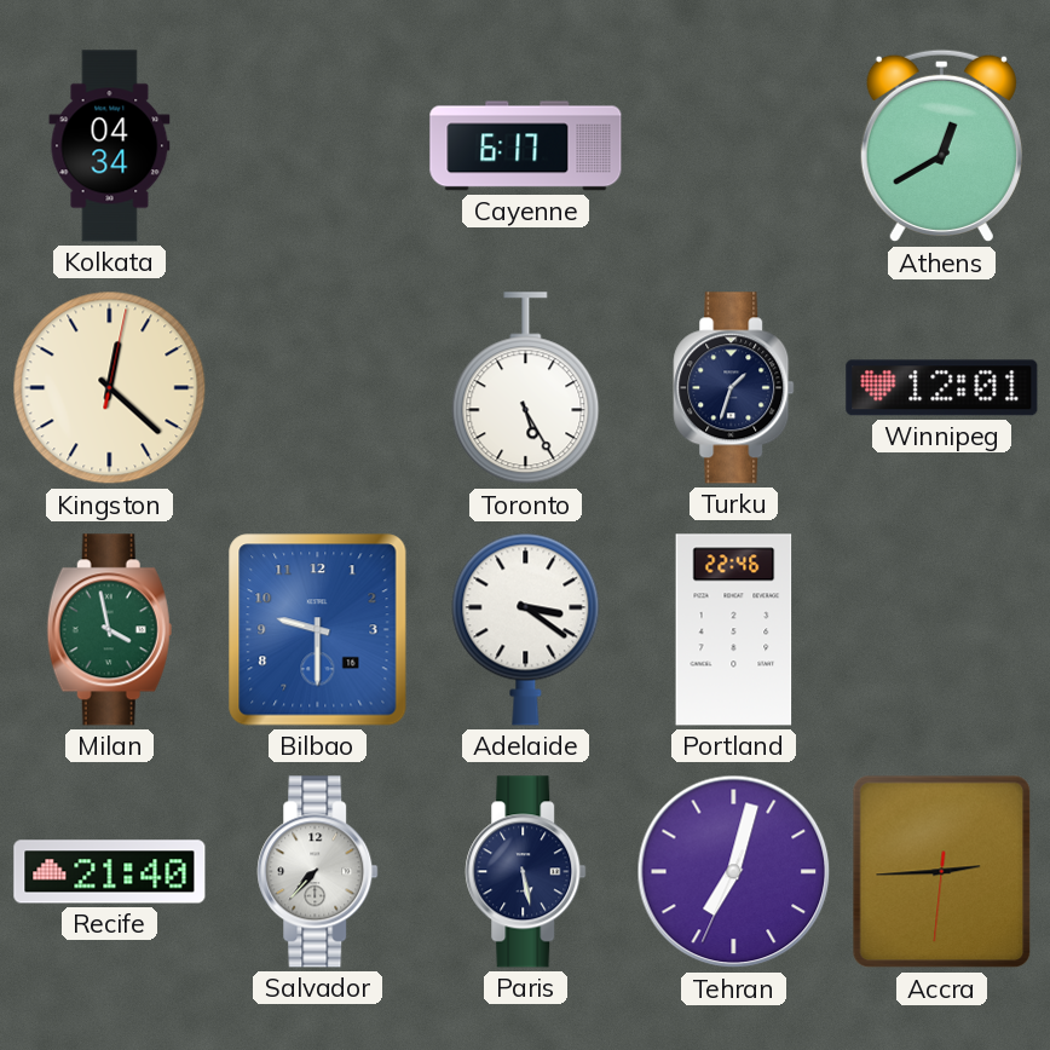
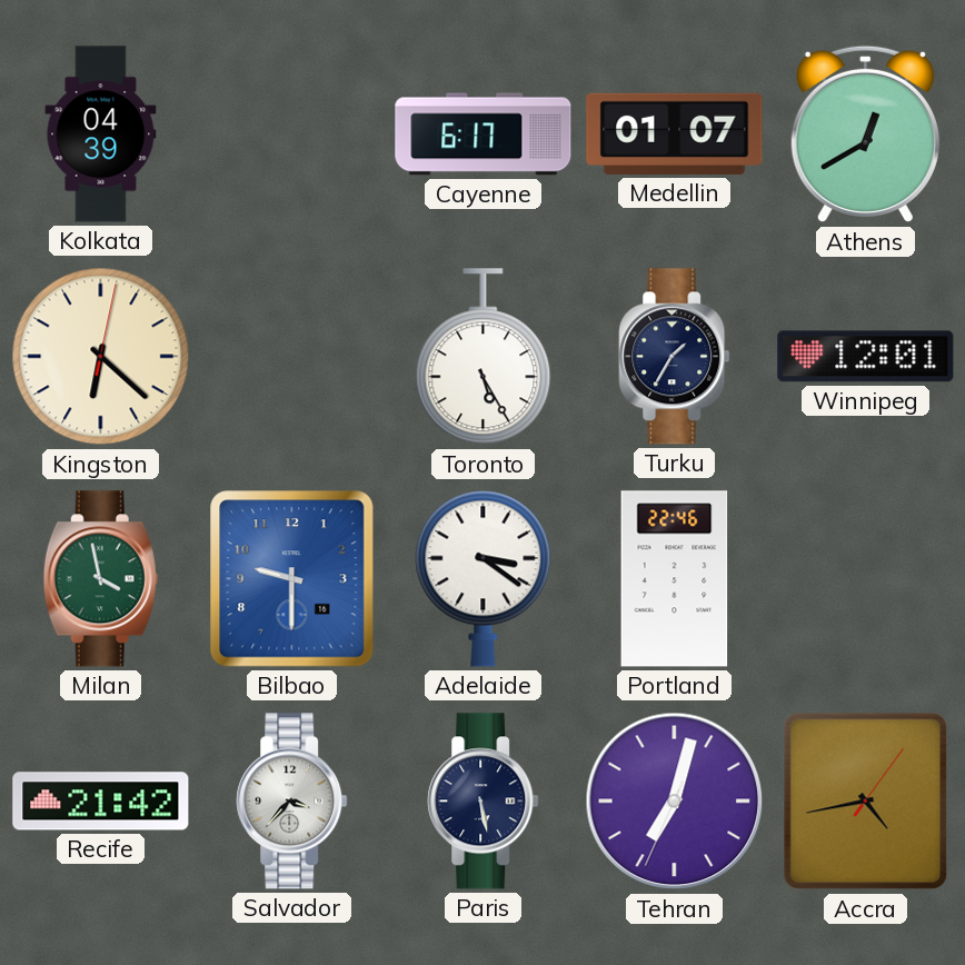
Kolkata: 04:34 -> 04:39 (101, 135)
Medellin: none -> 01:07 (675, 133)
Kingston: 12:22 -> 6:22 (101, 357)
Turku: 1:33 -> 1:35 (675, 357)
Recife: 21:40 -> 21:42 (101, 802)
Salvador: 7:37 -> 3:37 (292, 802)
Accra: 2:44 -> 4:43 (866, 802)
